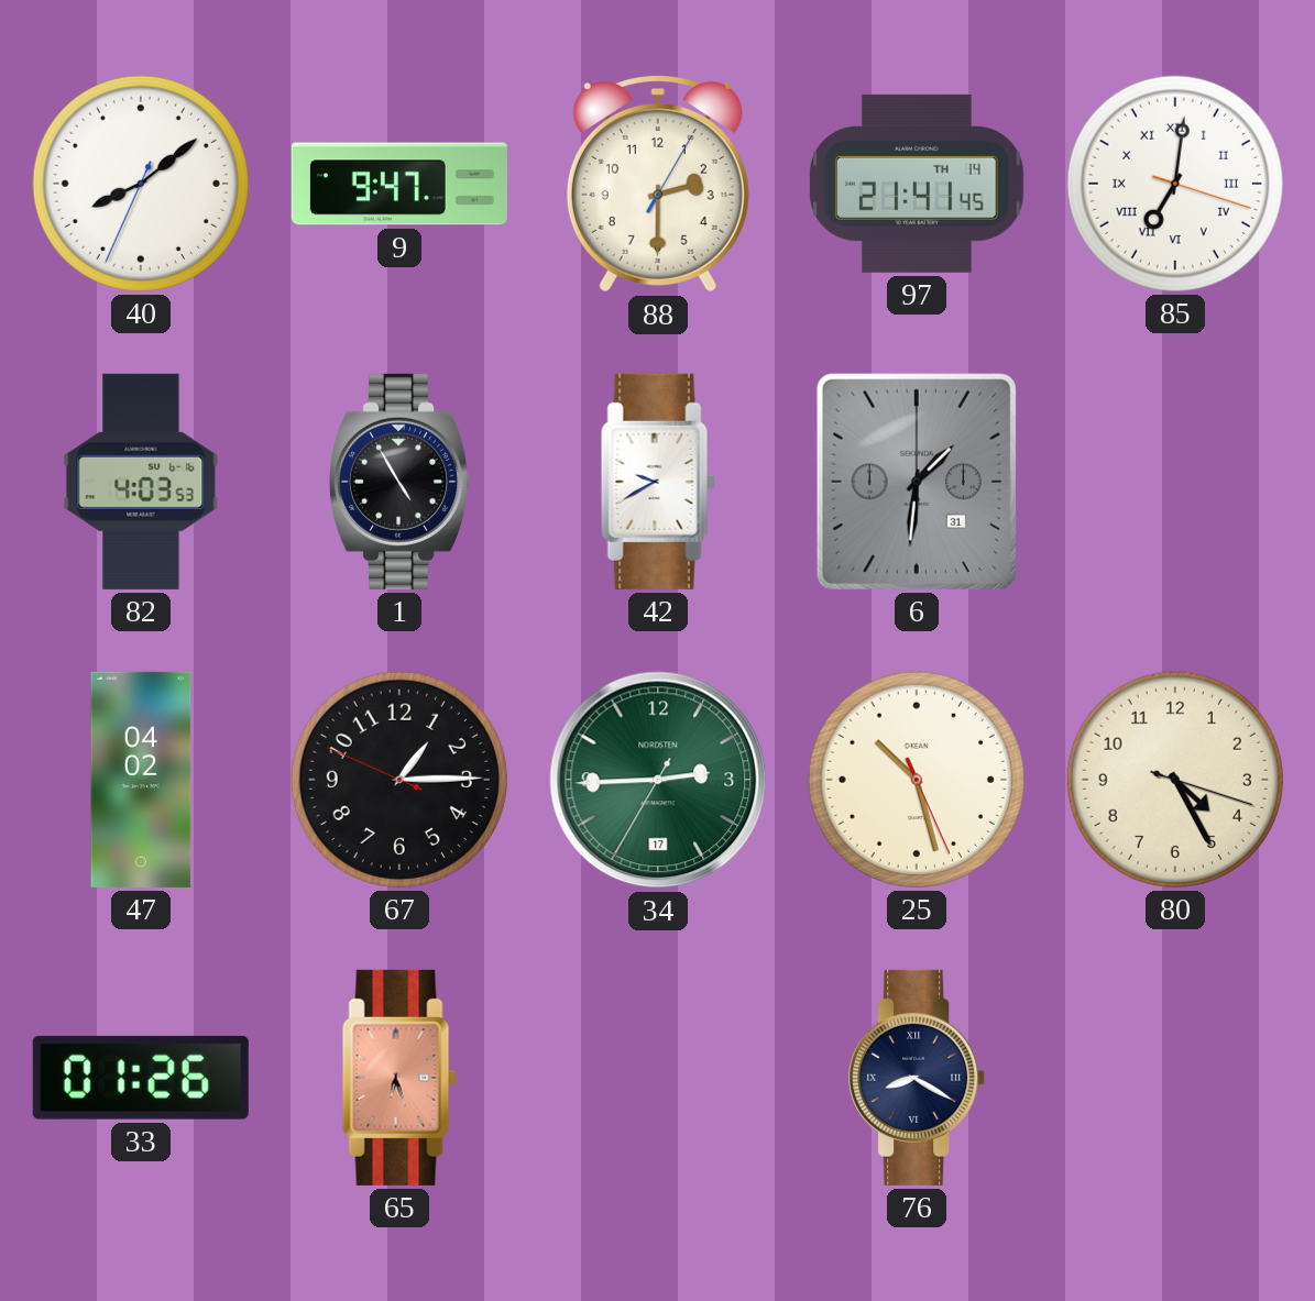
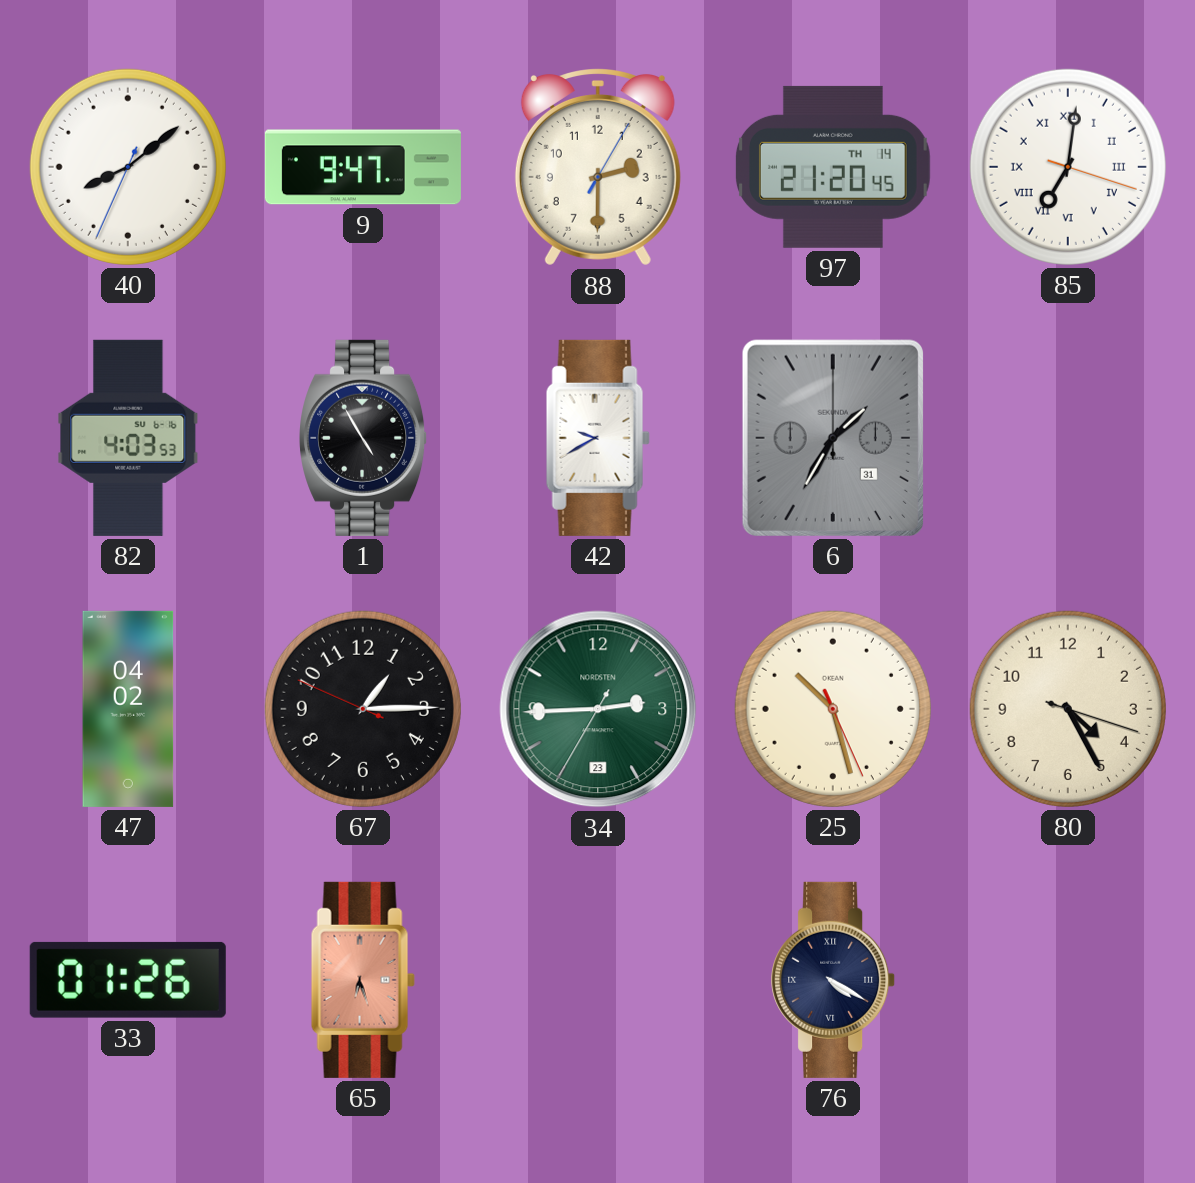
97: 21:41 -> 21:20 (834, 167)
6: 1:31 -> 1:35 (833, 438)
34 date: 17 -> 23 (598, 709)
76: 8:20 -> 4:20 (834, 980)
